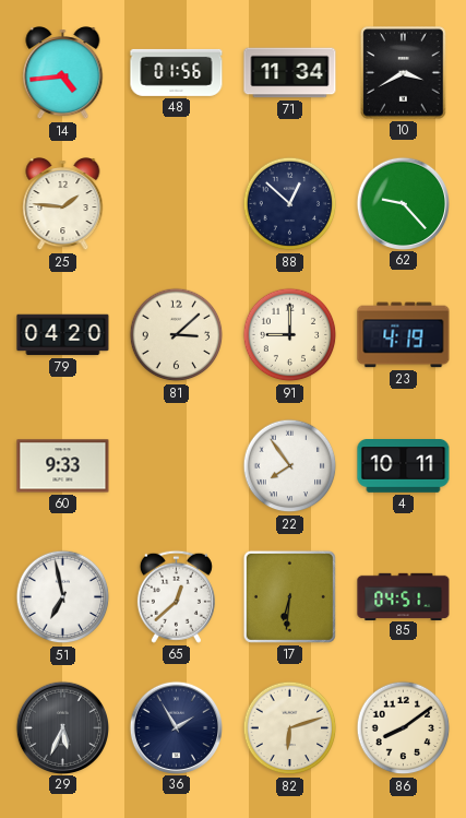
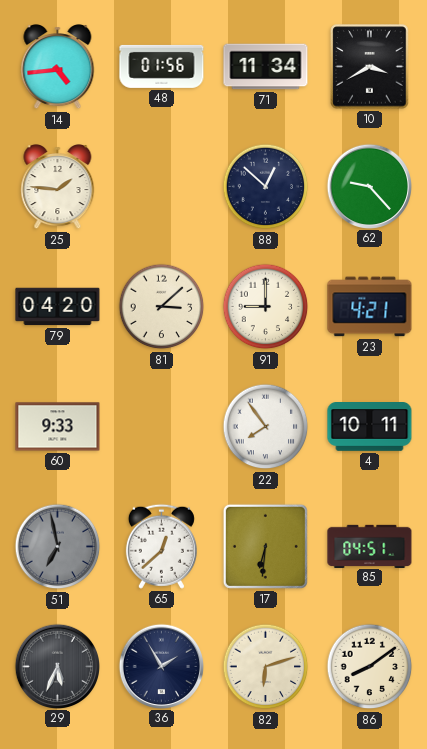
23: 4:19 -> 4:21 (370, 307)
51 dial: white -> grey (58, 547)
